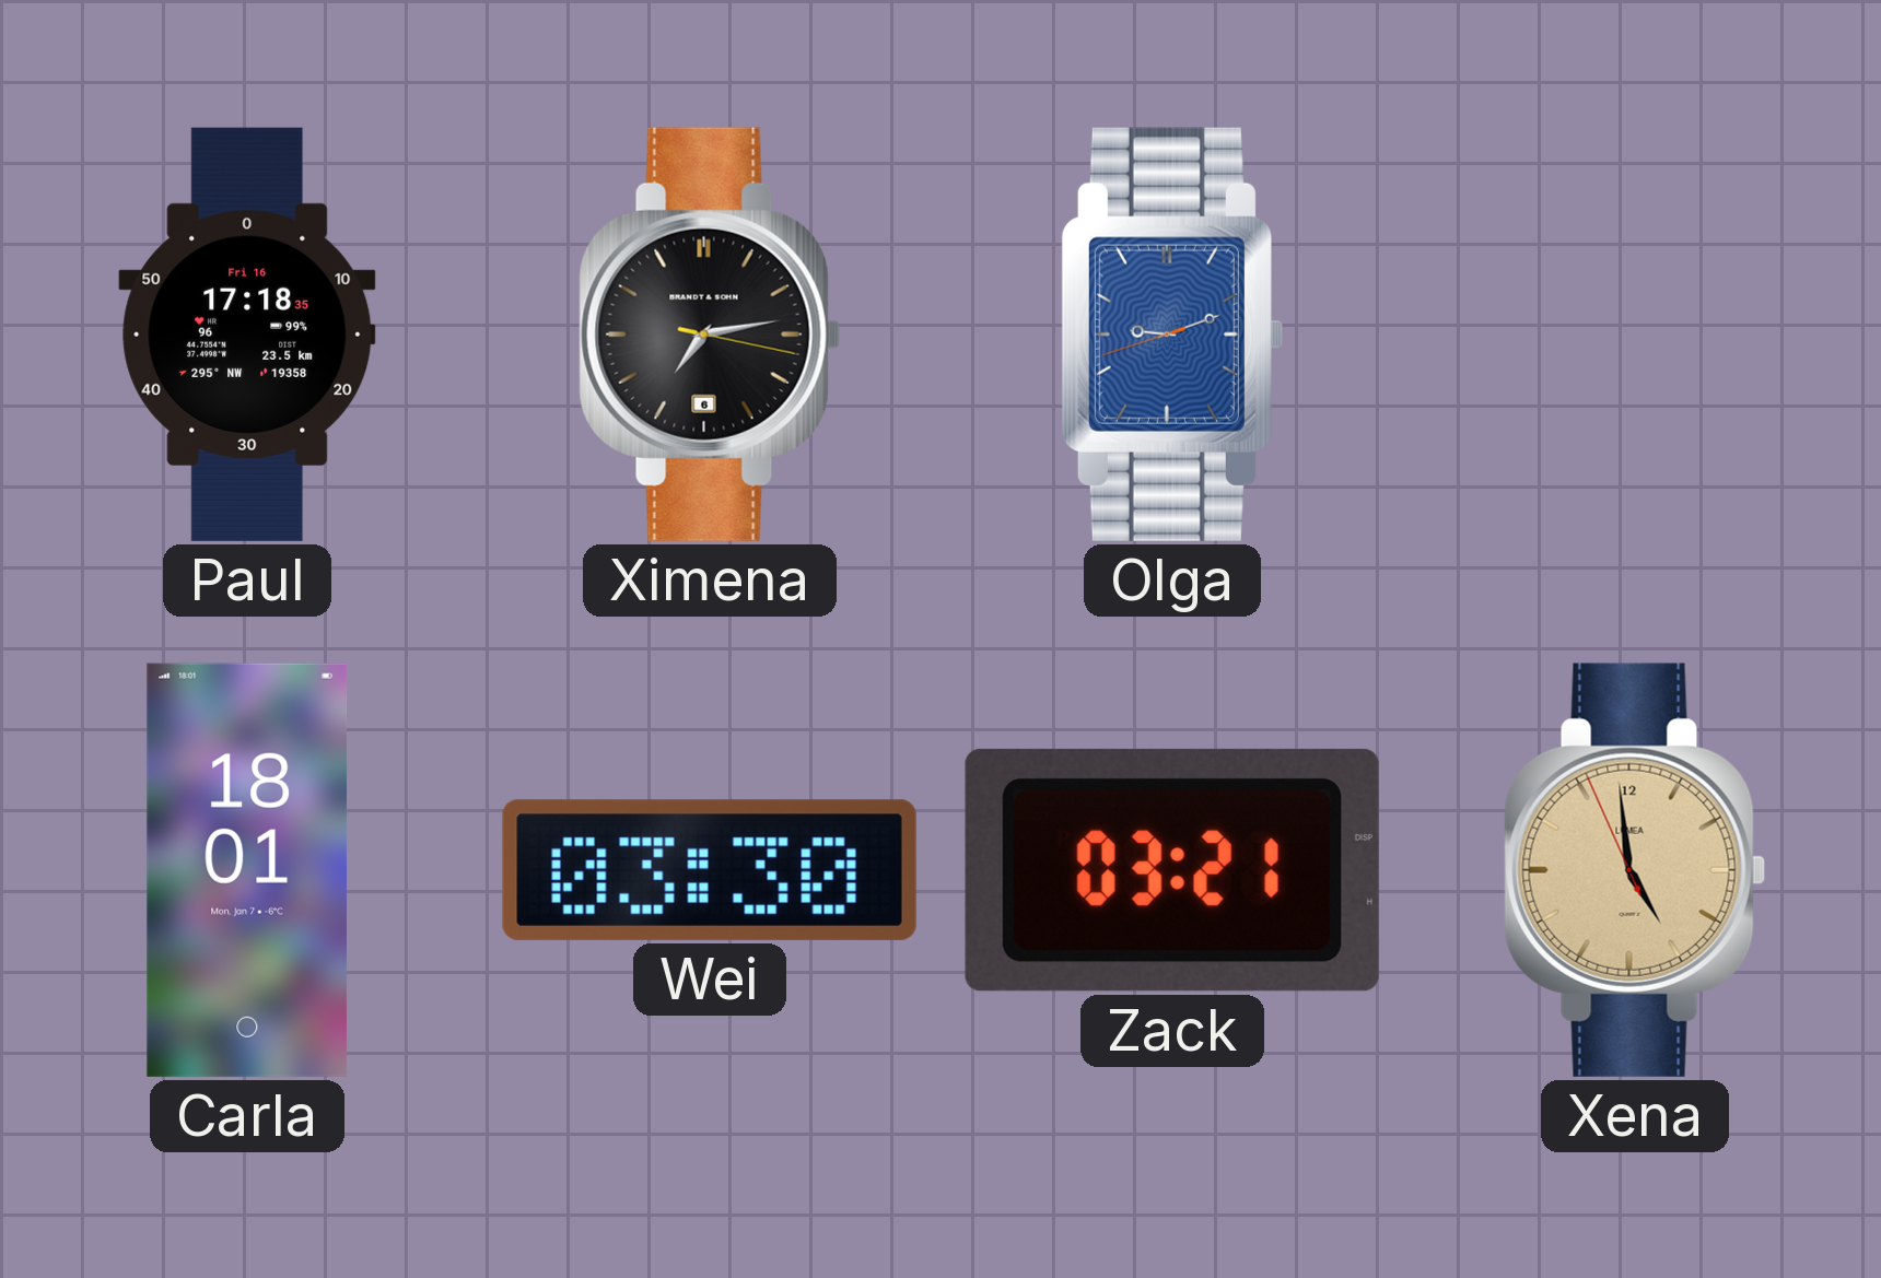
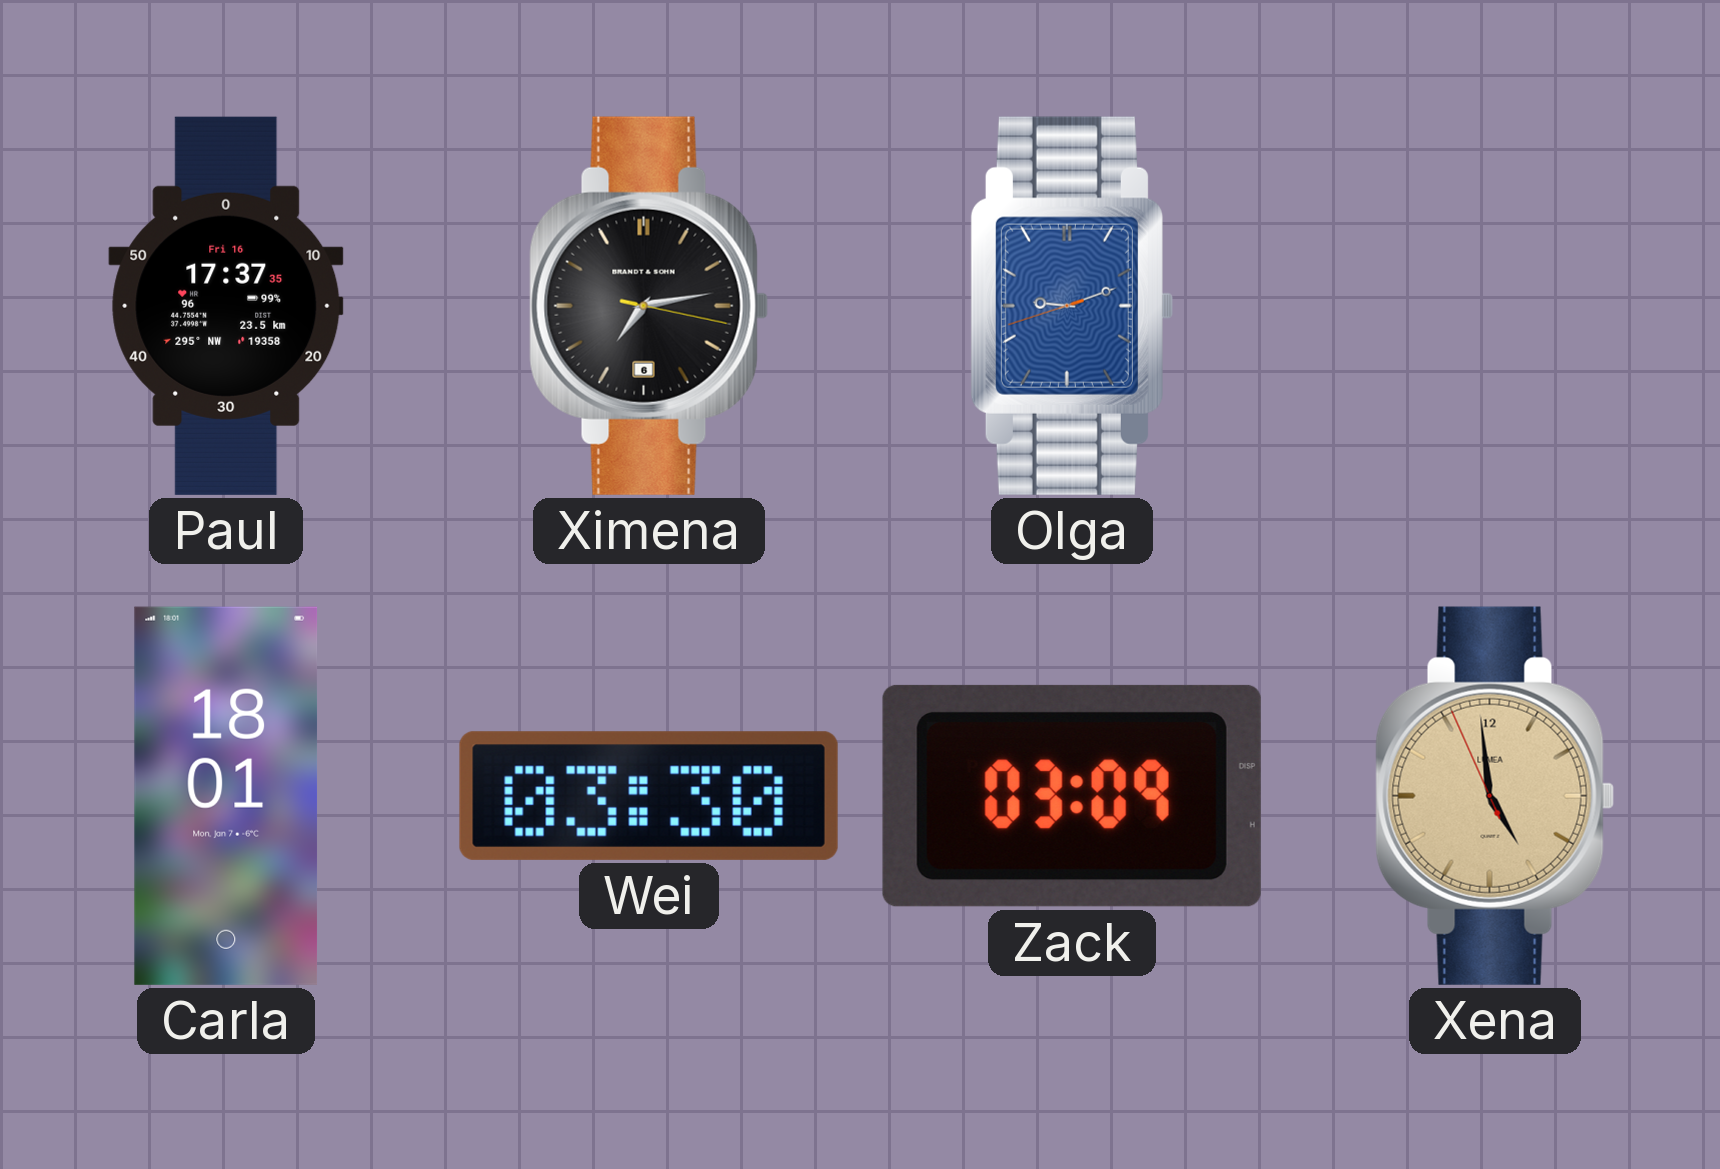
Paul: 17:18 -> 17:37 (226, 306)
Zack: 03:21 -> 03:09 (1072, 796)
